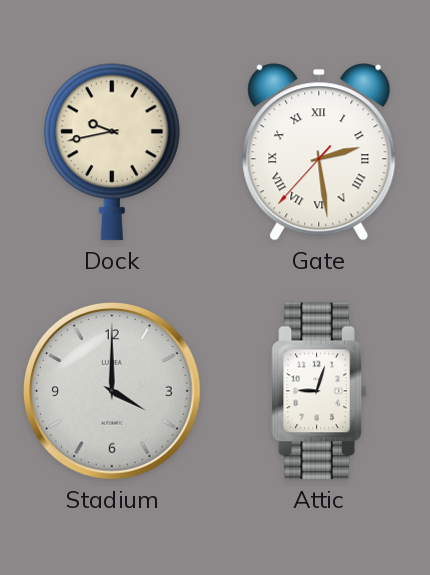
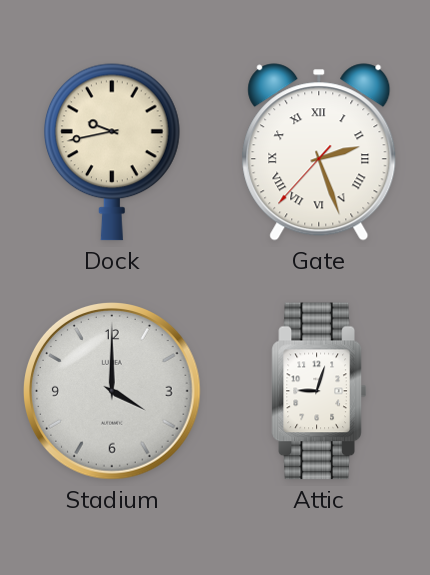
Gate: 2:28 -> 2:26 (319, 152)
